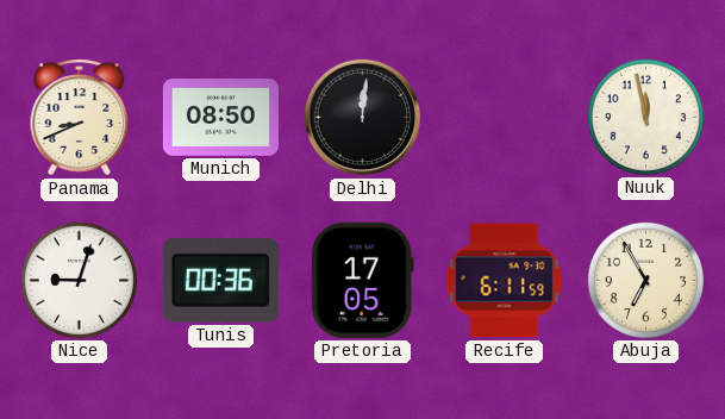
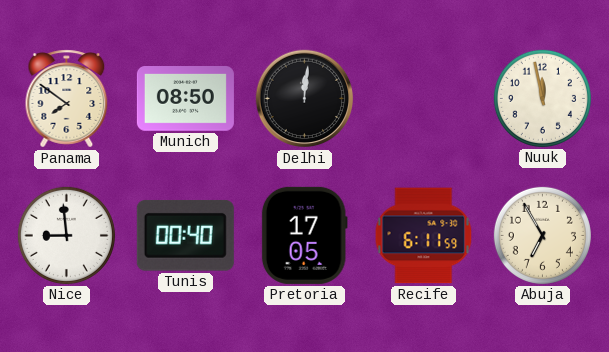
Panama: 8:41 -> 7:51 (67, 99)
Nice: 9:03 -> 8:59 (66, 235)
Tunis: 00:36 -> 00:40 (185, 235)
